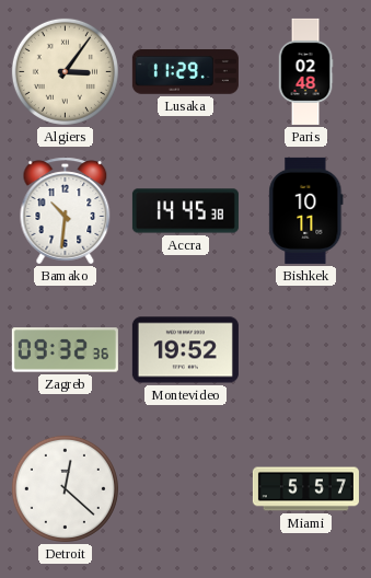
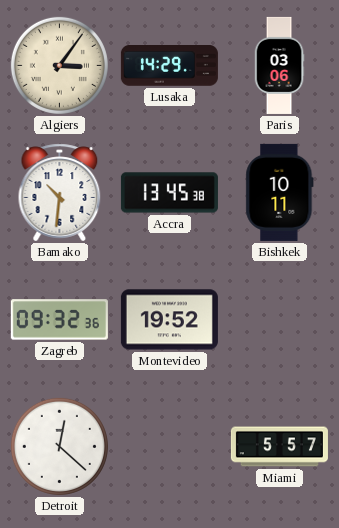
Lusaka: 11:29 -> 14:29 (169, 66)
Paris: 02:48 -> 03:06 (279, 65)
Accra: 14:45 -> 13:45 (169, 193)
